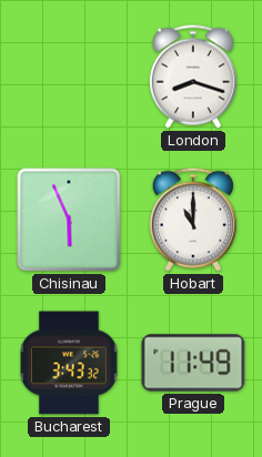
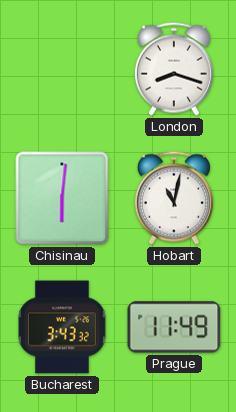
Chisinau: 5:56 -> 6:01 (62, 198)
Hobart: 11:00 -> 11:02 (174, 198)
